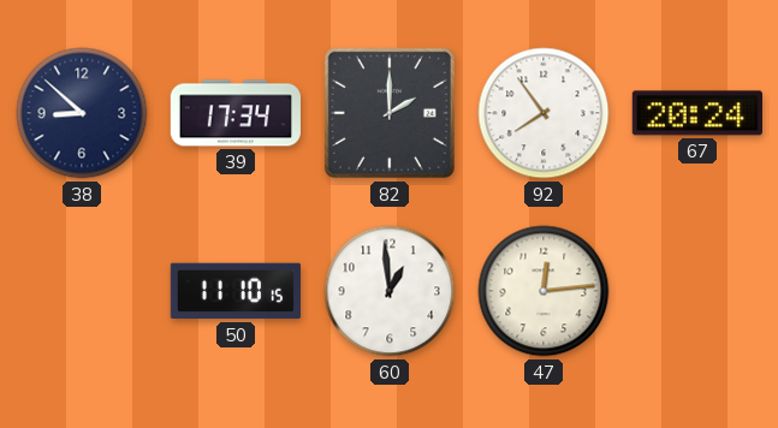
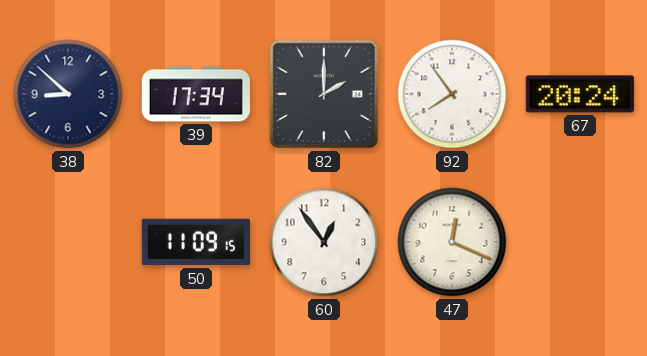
50: 11:10 -> 11:09 (196, 242)
60: 12:59 -> 12:54 (324, 242)
47: 12:14 -> 12:19 (452, 242)
